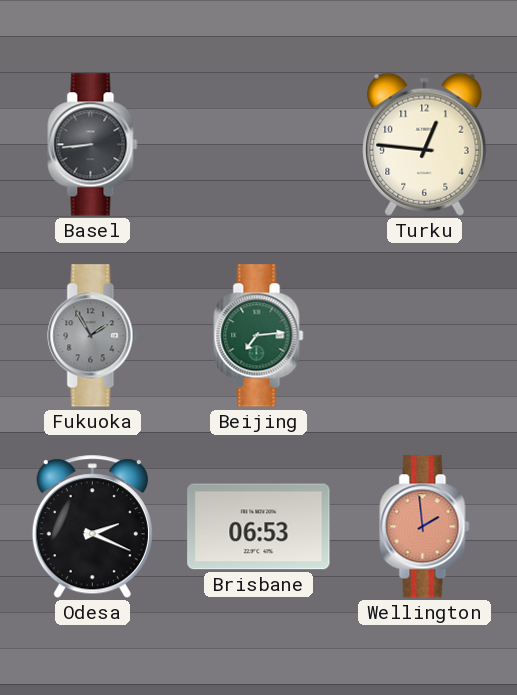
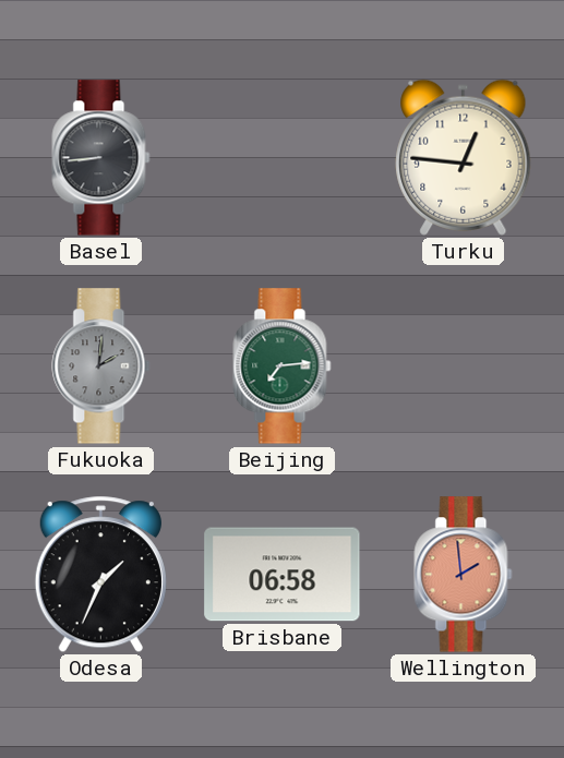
Fukuoka: 1:55 -> 2:01 (101, 366)
Odesa: 2:19 -> 1:34 (100, 575)
Brisbane: 06:53 -> 06:58 (283, 575)
